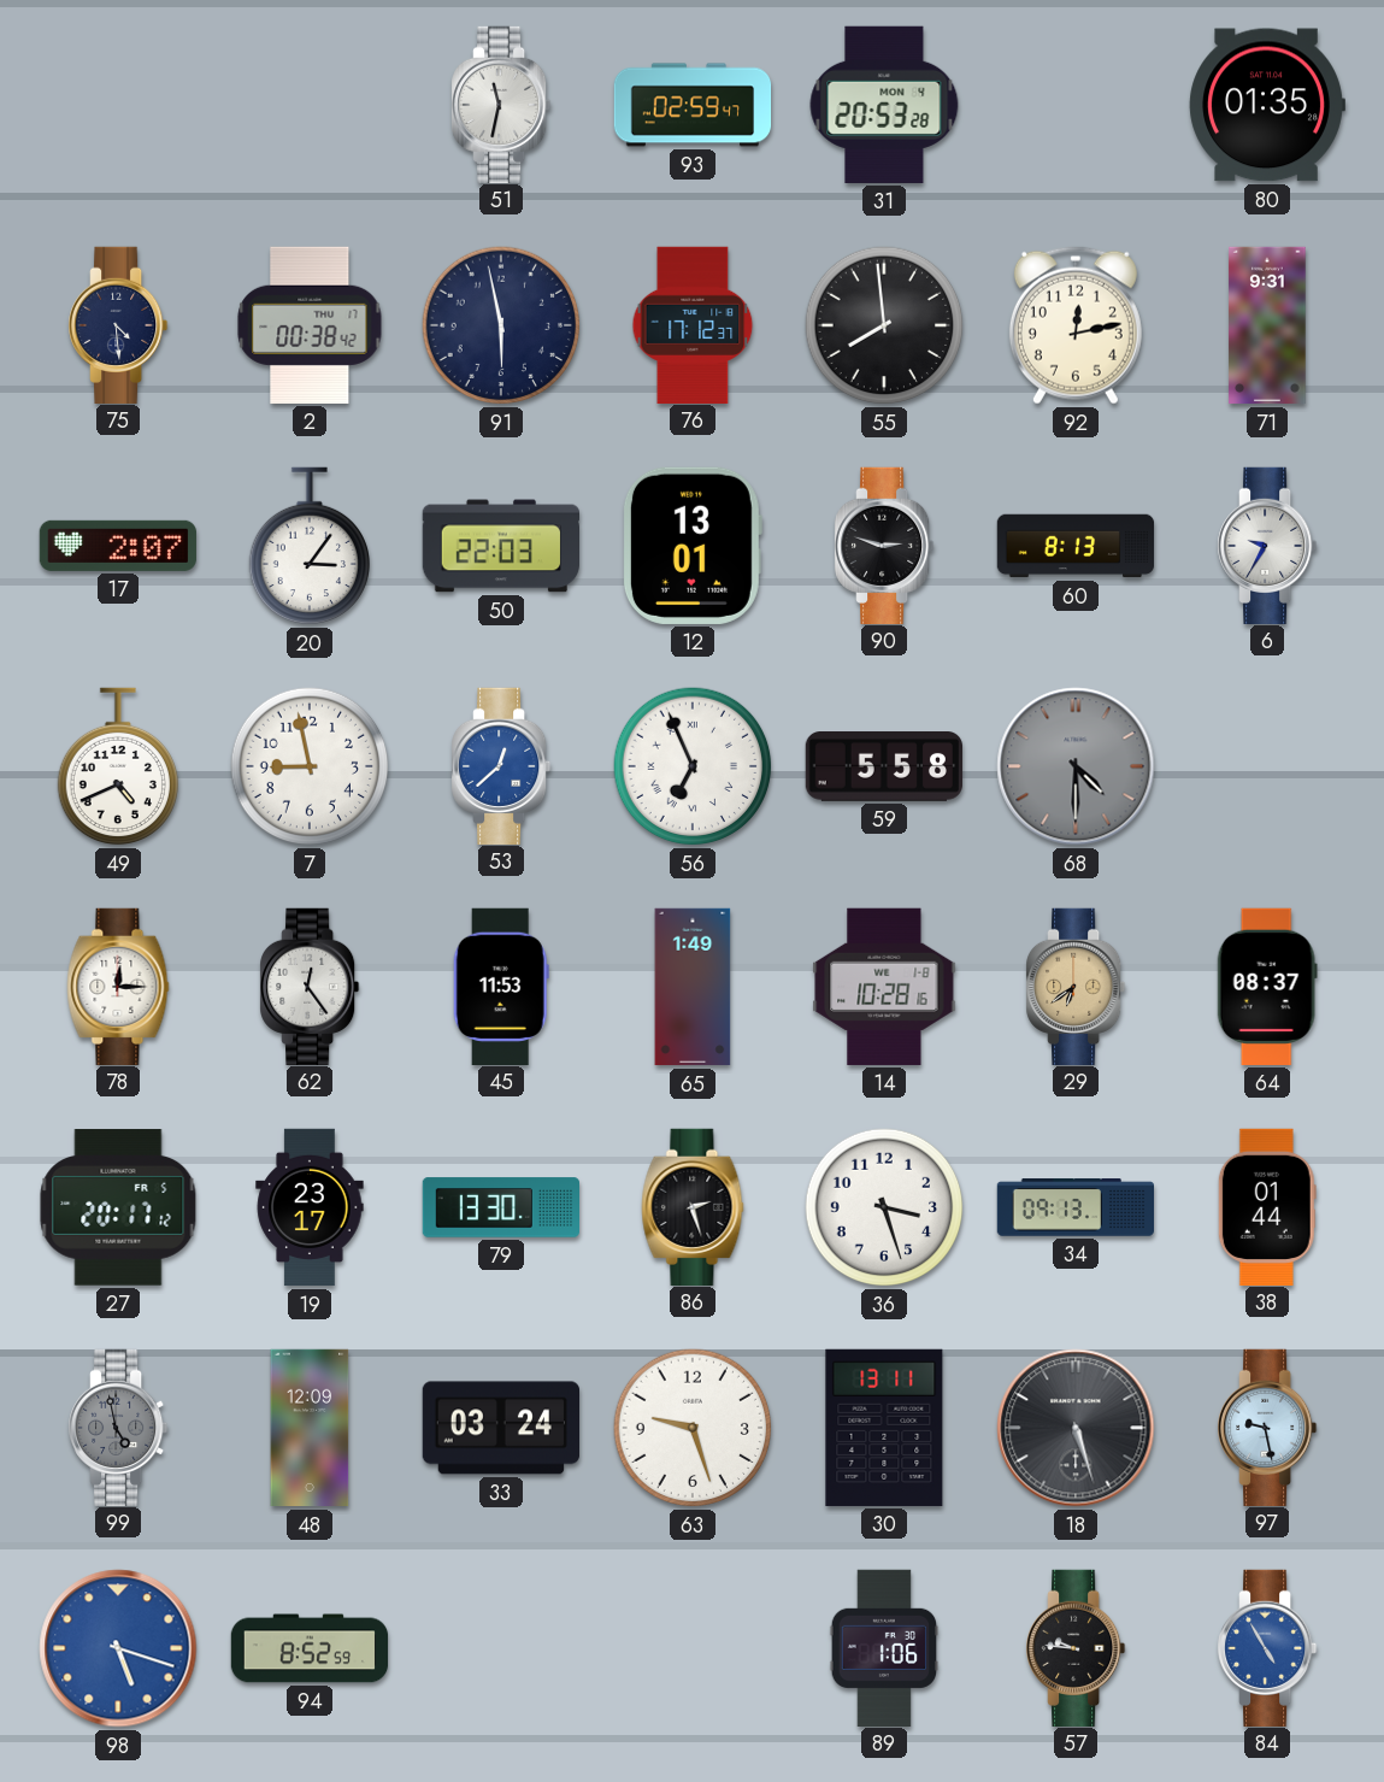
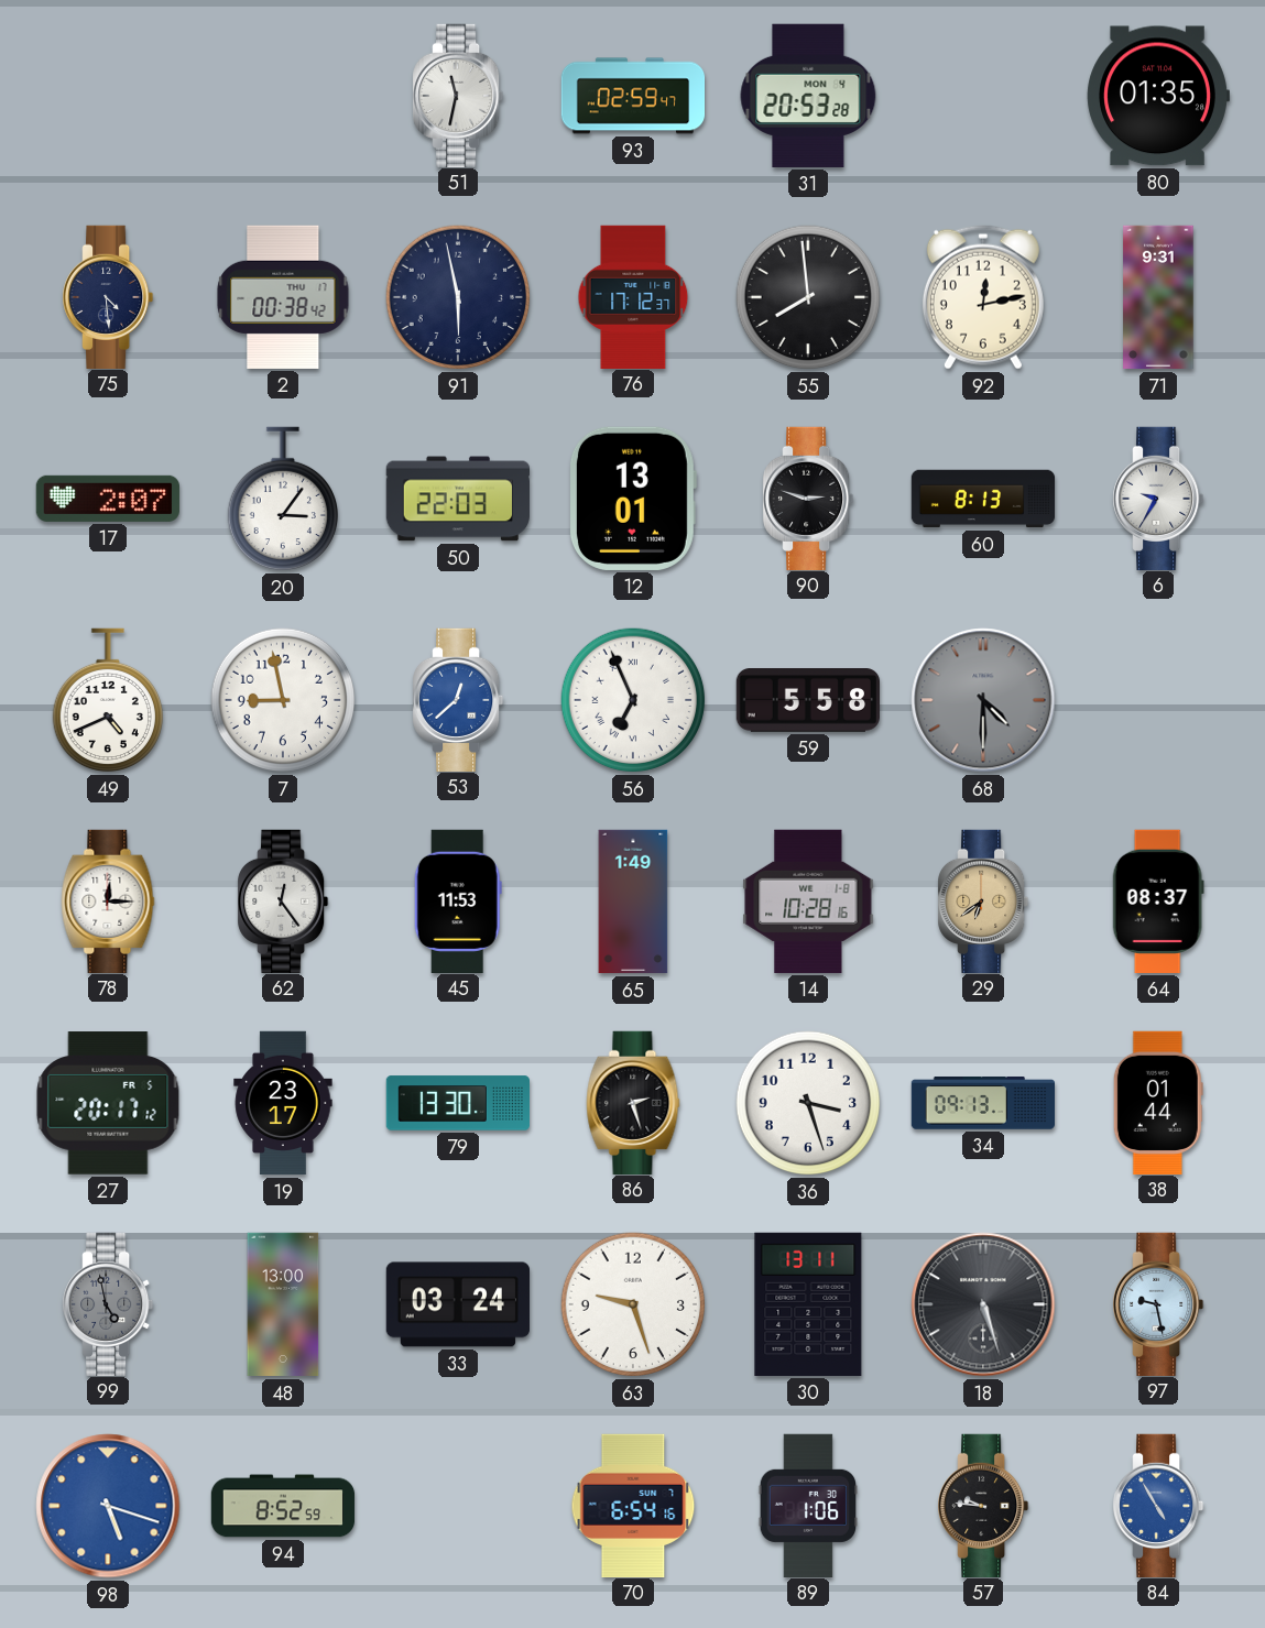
48: 12:09 -> 13:00 (283, 1304)
70: none -> 6:54 (633, 1505)
